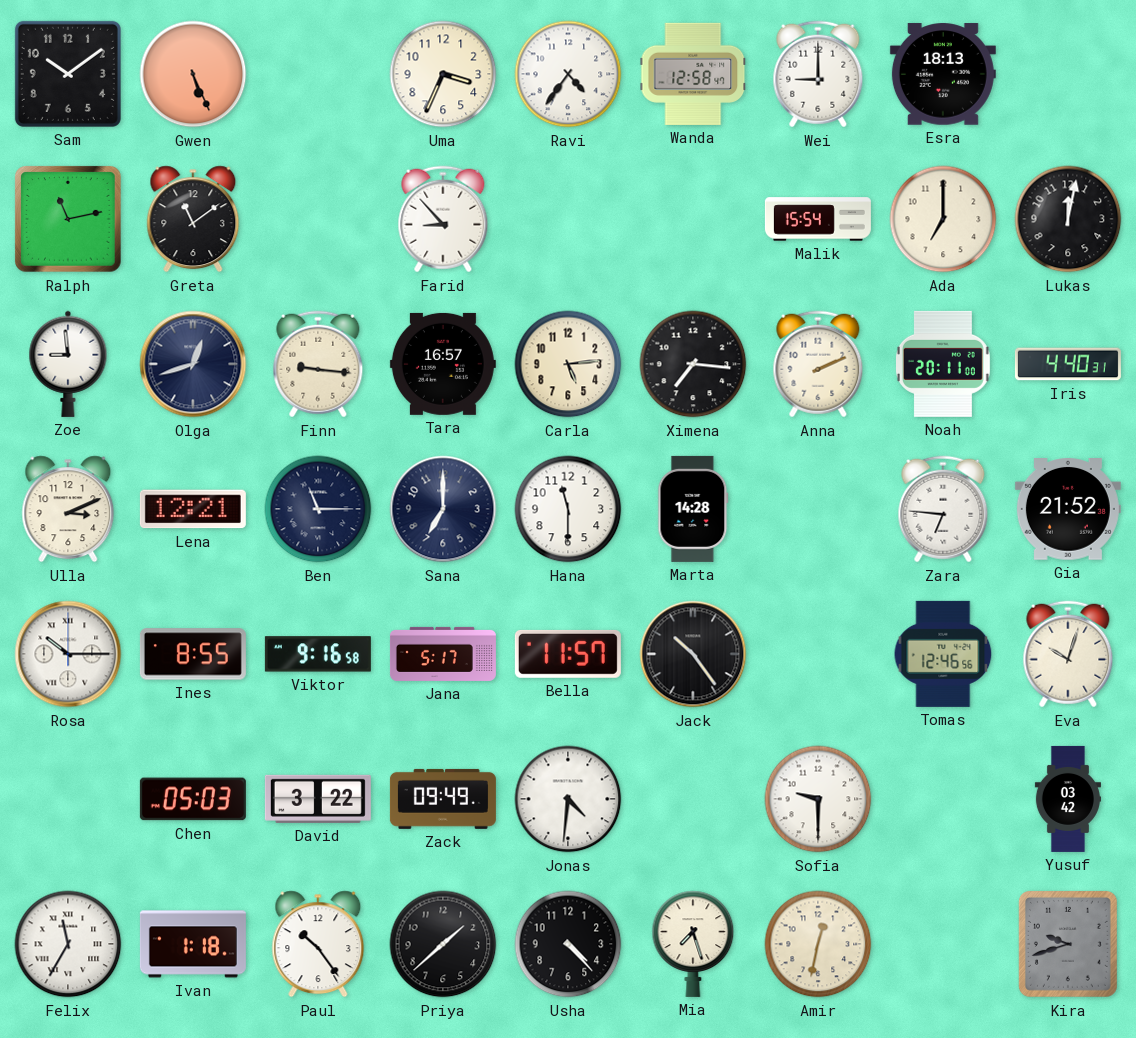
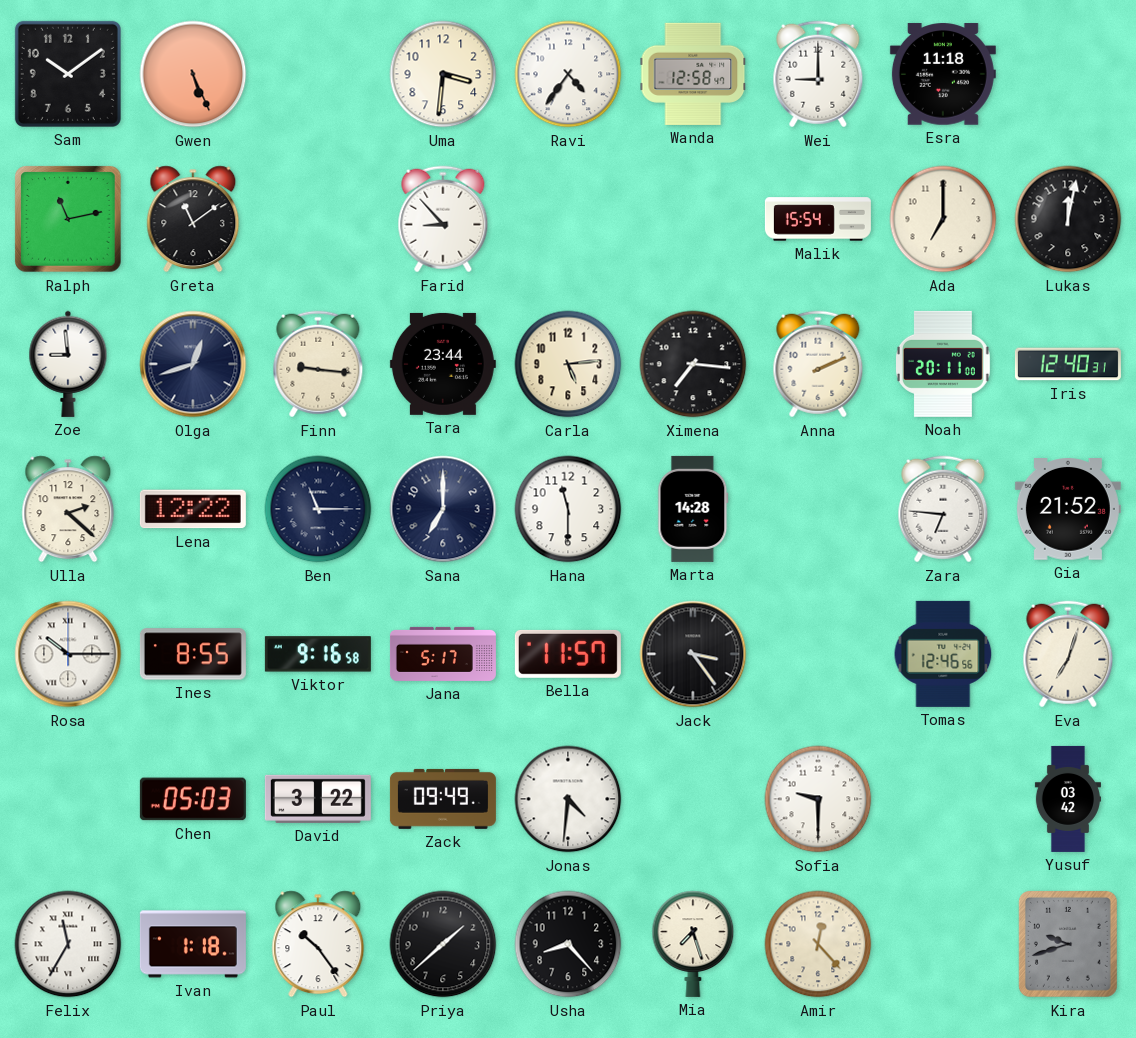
Uma: 3:34 -> 3:31 (443, 74)
Esra: 18:13 -> 11:18 (943, 74)
Tara: 16:57 -> 23:44 (443, 364)
Iris: 4:40 -> 12:40 (1068, 364)
Ulla: 3:11 -> 2:22 (68, 509)
Lena: 12:21 -> 12:22 (193, 509)
Jack: 10:24 -> 3:24 (693, 654)
Eva: 10:03 -> 7:03 (1068, 654)
Usha: 4:23 -> 8:23 (568, 944)
Amir: 12:32 -> 12:23 (818, 944)
